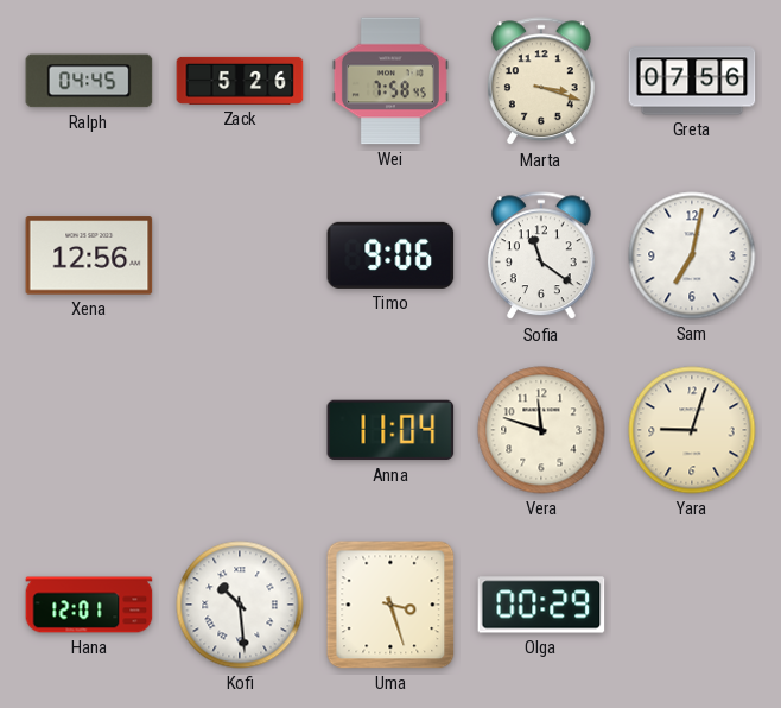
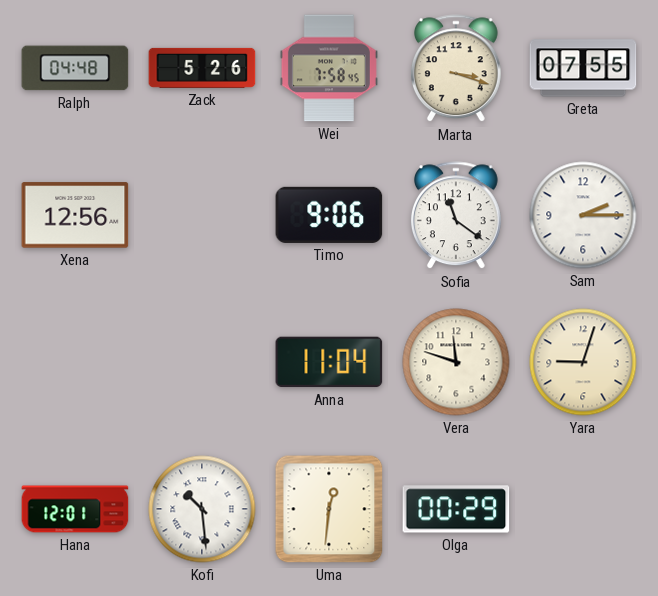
Ralph: 04:45 -> 04:48 (75, 68)
Greta: 07:56 -> 07:55 (583, 68)
Sam: 7:02 -> 2:15 (583, 215)
Uma: 3:27 -> 12:31 (329, 509)
